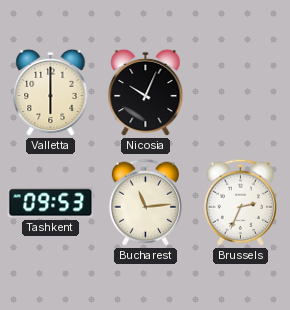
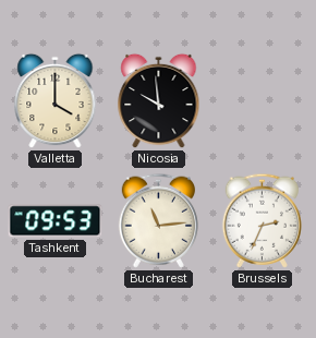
Valletta: 6:00 -> 4:00 (56, 101)
Nicosia: 10:04 -> 9:59 (159, 101)
